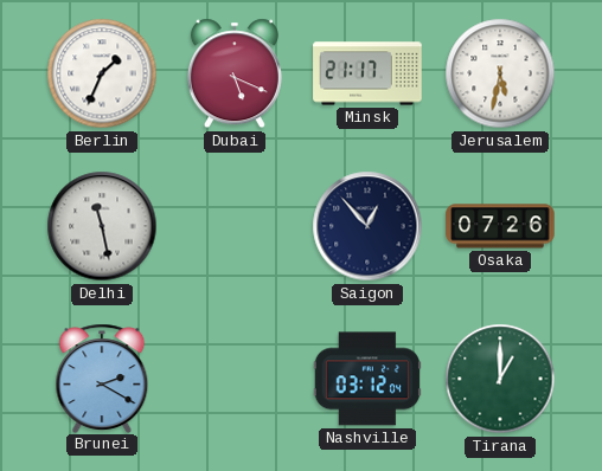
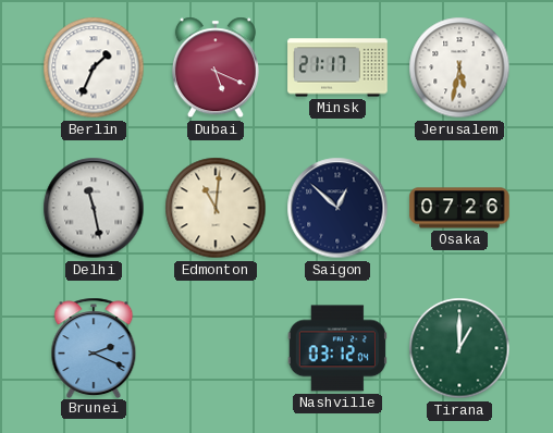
Edmonton: none -> 11:01 (216, 208)
Saigon: 12:53 -> 12:52 (337, 208)
Brunei: 2:20 -> 2:19 (94, 347)
